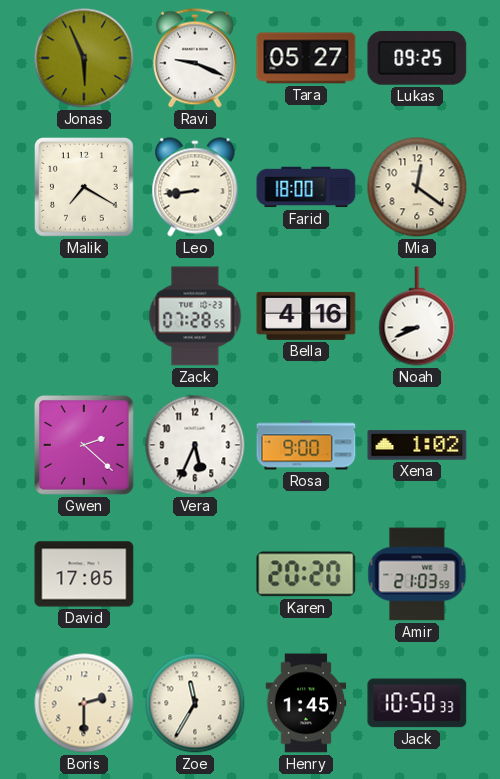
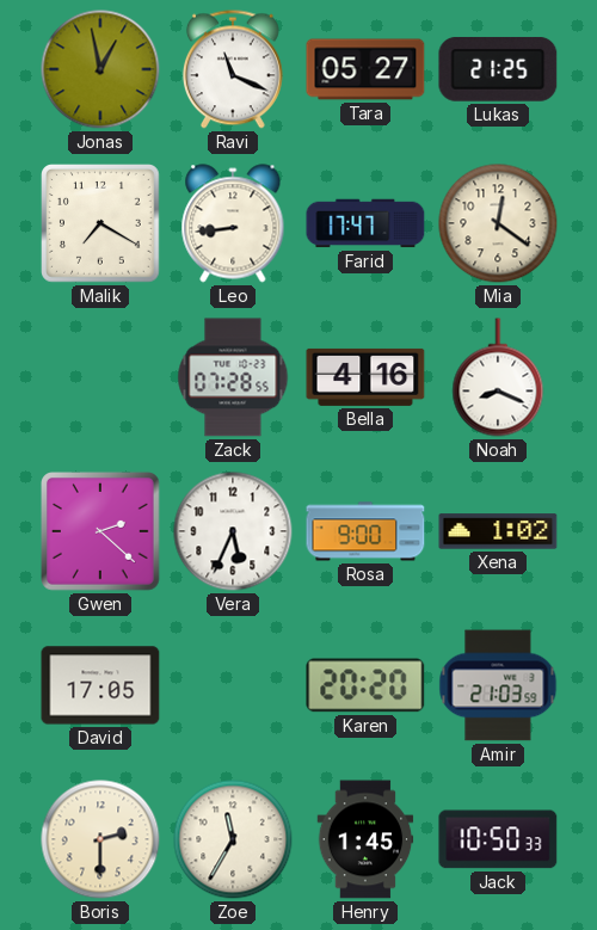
Jonas: 5:56 -> 12:58 (100, 69)
Ravi: 9:19 -> 11:19 (233, 69)
Lukas: 09:25 -> 21:25 (498, 69)
Farid: 18:00 -> 17:47 (365, 223)
Noah: 8:41 -> 8:19 (498, 377)
